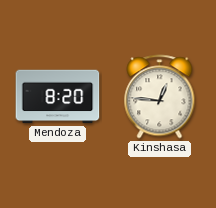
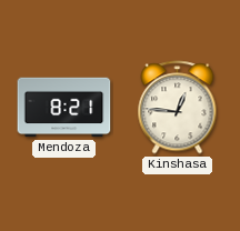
Mendoza: 8:20 -> 8:21 (64, 108)
